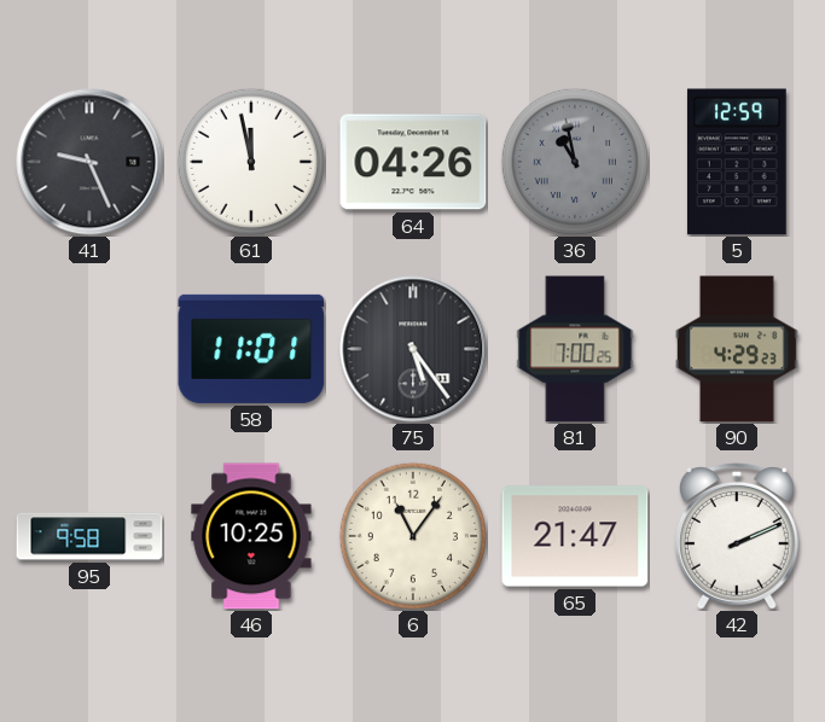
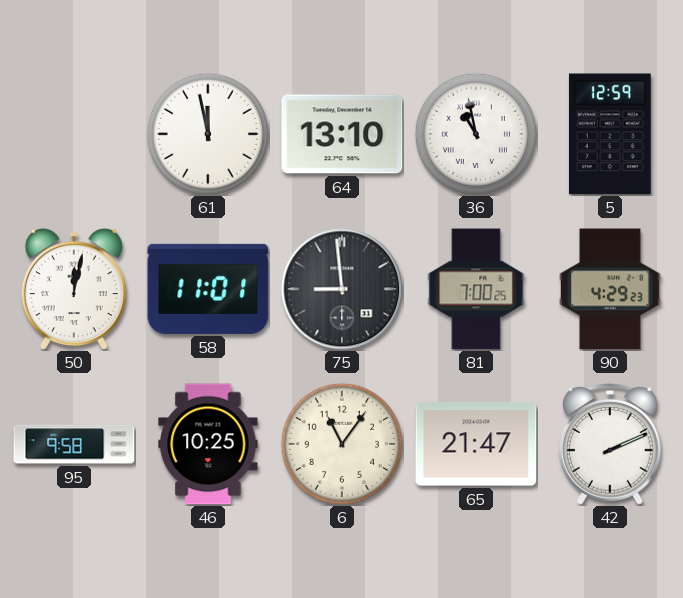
41: 9:26 -> none (89, 162)
64: 04:26 -> 13:10 (342, 134)
36 dial: grey -> white (476, 134)
50: none -> 12:02 (74, 289)
75: 5:24 -> 8:59 (342, 289)
